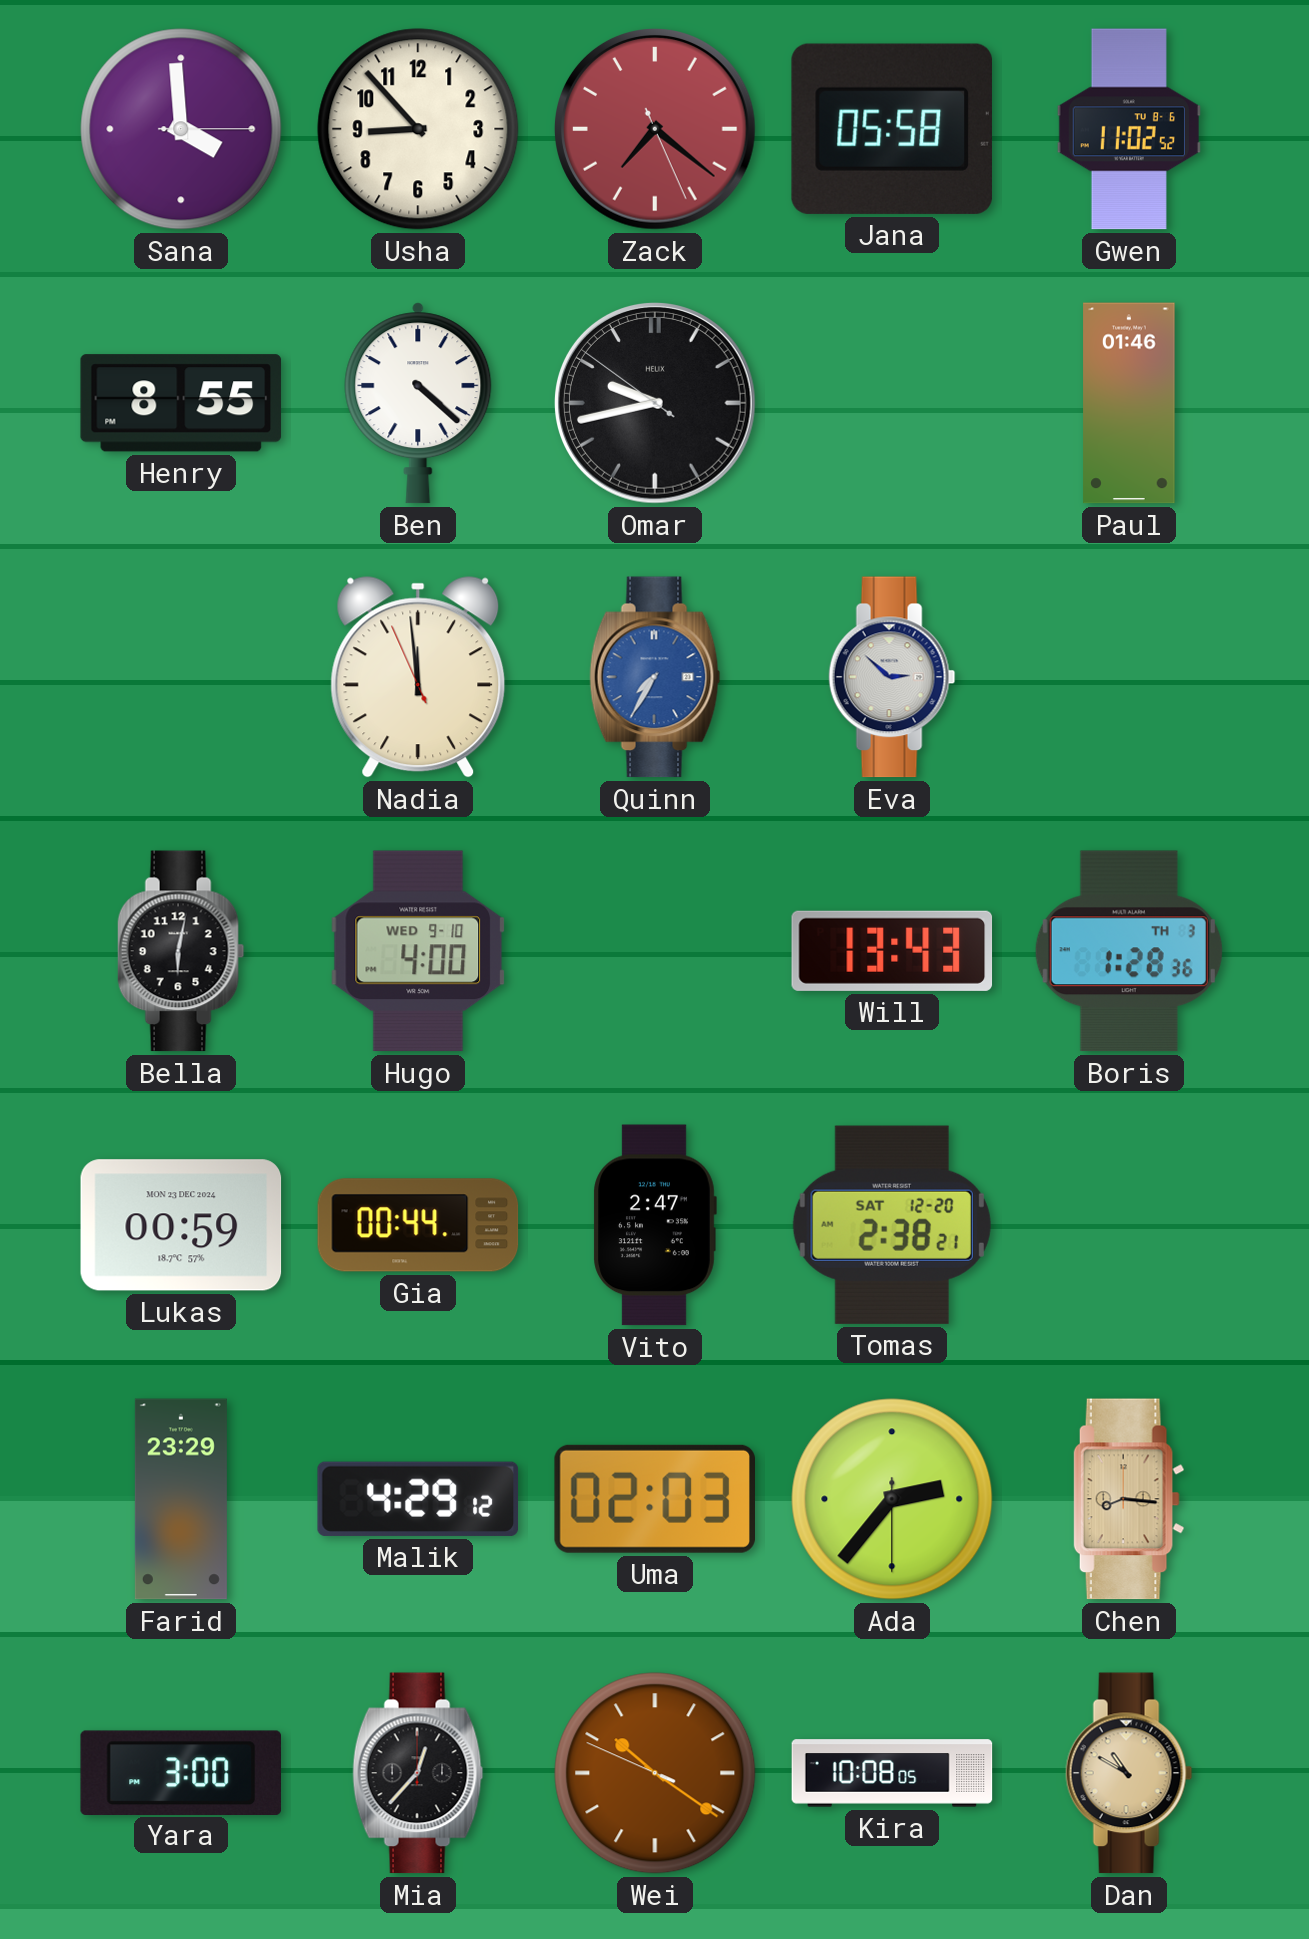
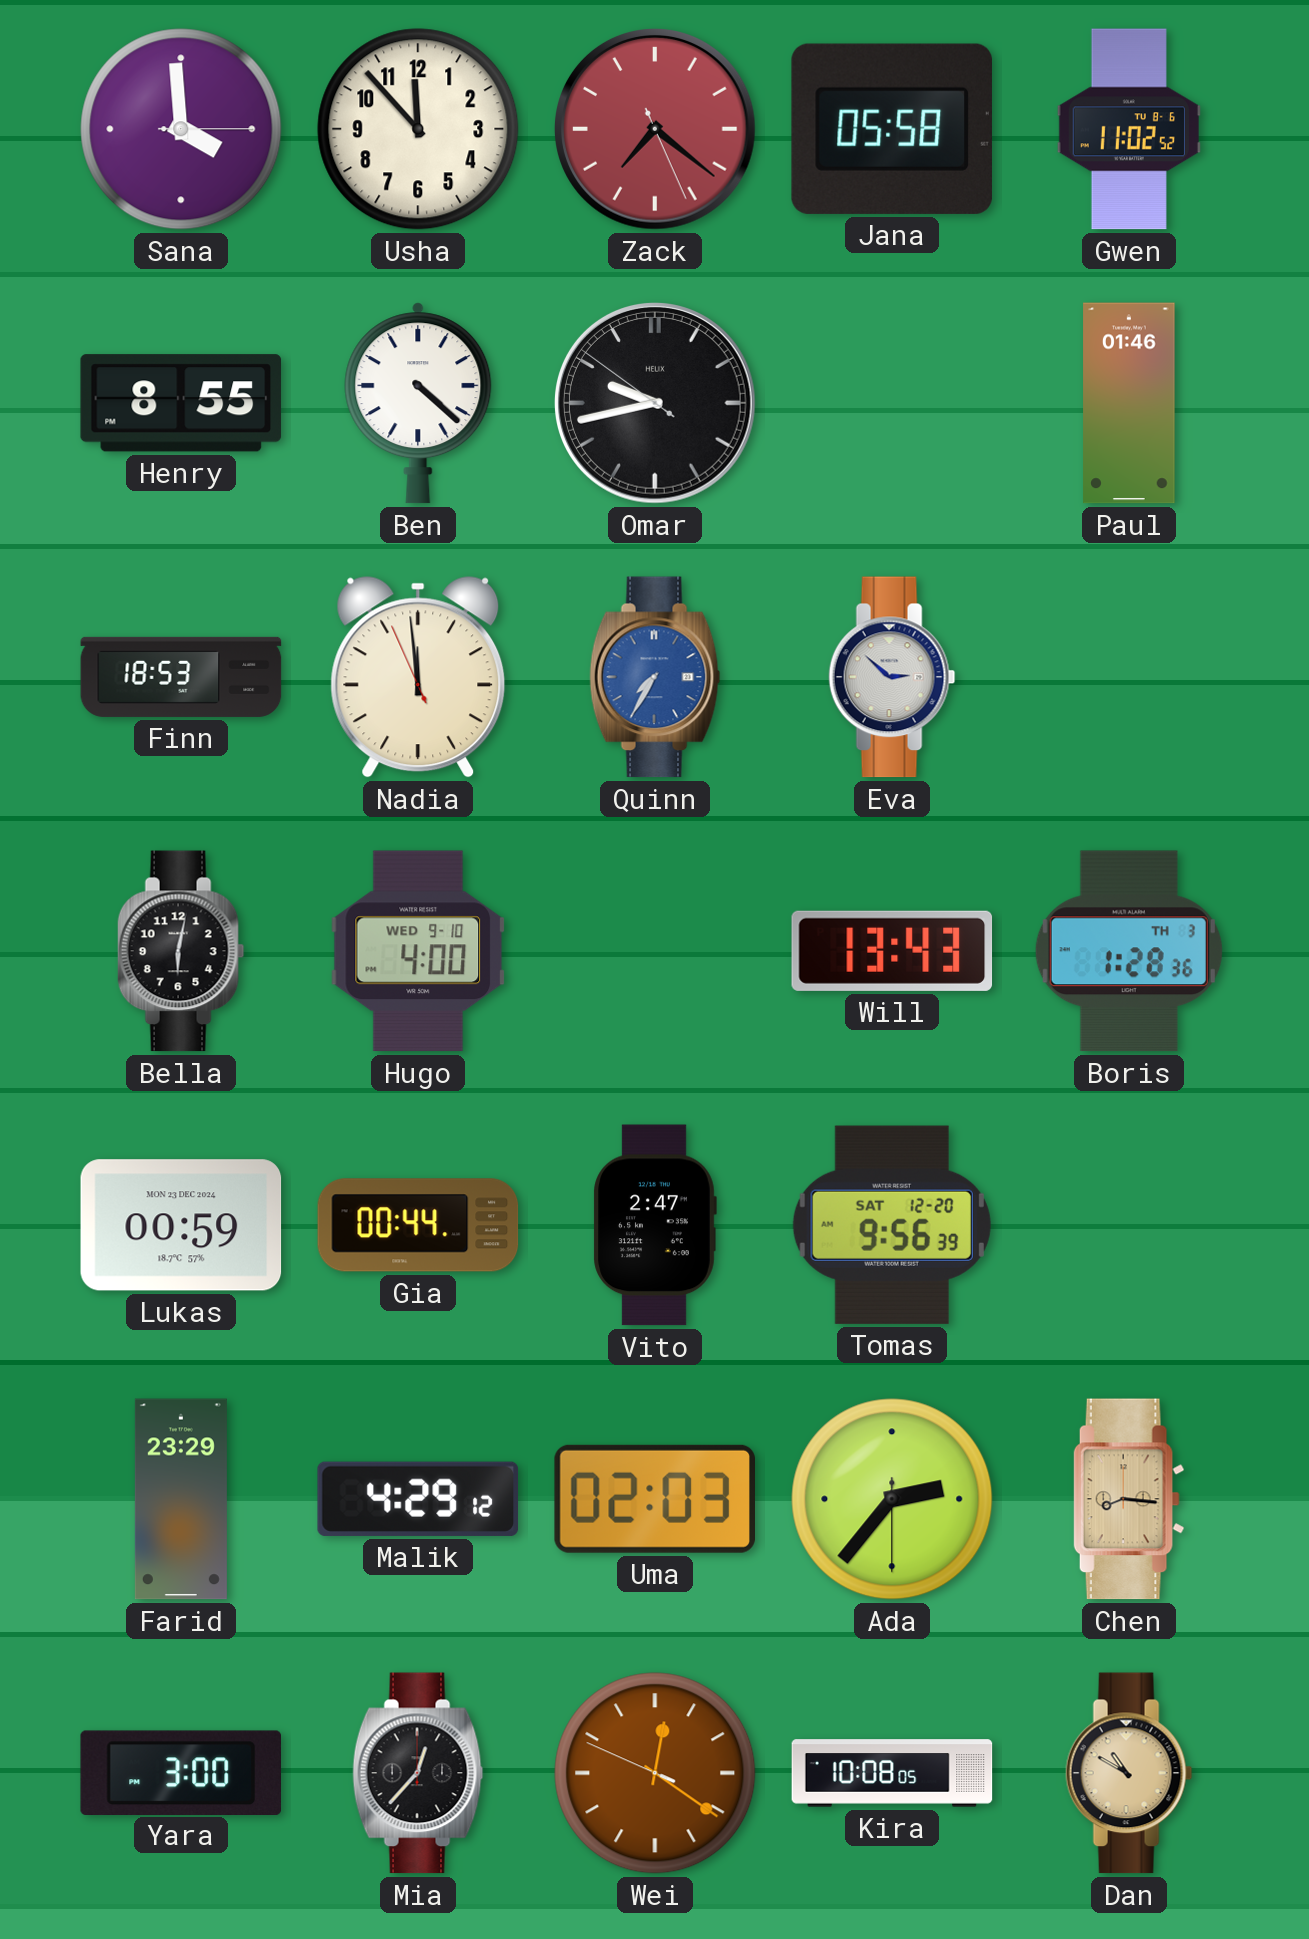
Usha: 8:53 -> 11:53 (418, 129)
Finn: none -> 18:53 (181, 677)
Tomas: 2:38 -> 9:56 (892, 1225)
Wei: 10:20 -> 12:20 (655, 1773)
